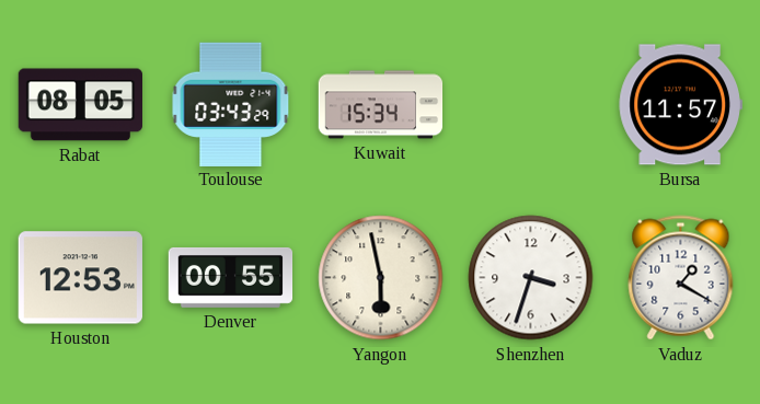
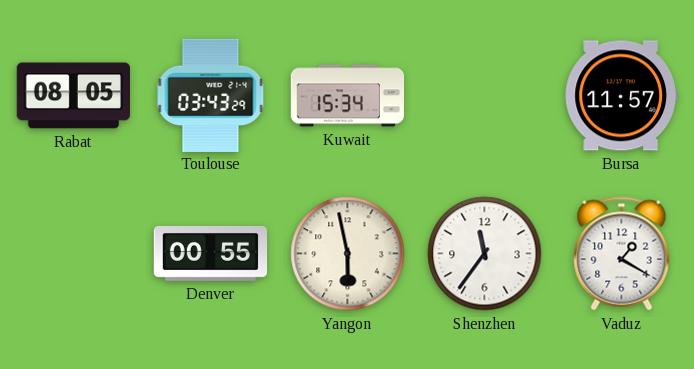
Houston: 12:53 -> none (80, 278)
Shenzhen: 3:33 -> 11:36 (485, 254)
